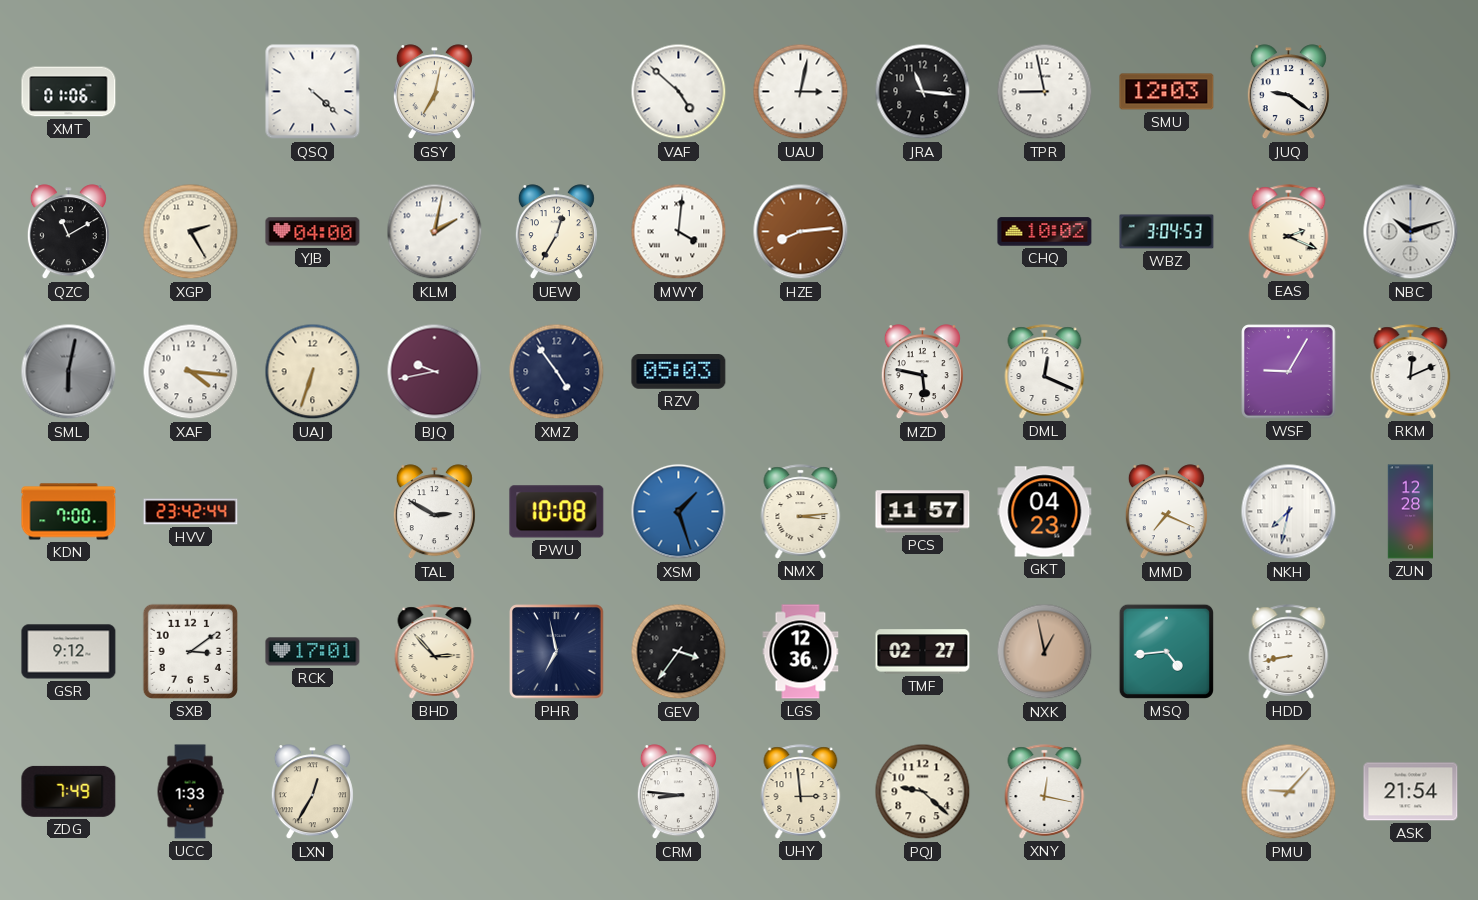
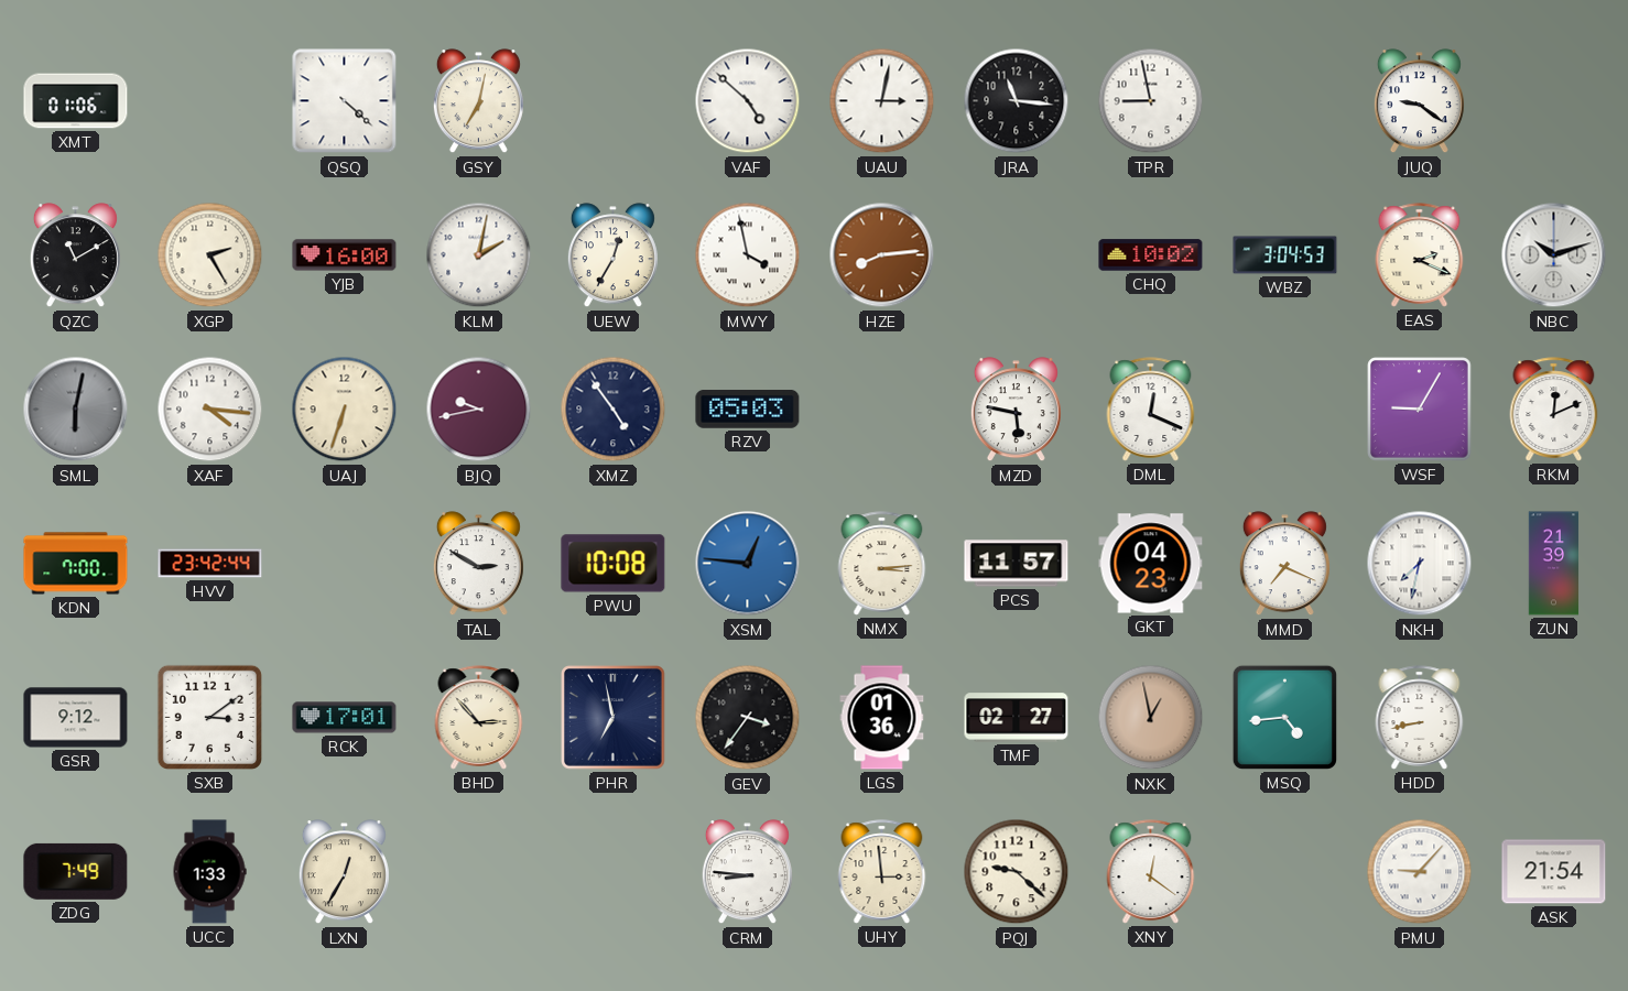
SMU: 12:03 -> none (1167, 92)
YJB: 04:00 -> 16:00 (345, 255)
MWY: 4:01 -> 3:58 (748, 255)
XSM: 1:27 -> 12:46 (748, 564)
ZUN: 12:28 -> 21:39 (1554, 564)
LGS: 12:36 -> 01:36 (882, 718)
XNY: 12:17 -> 12:21 (1151, 872)
